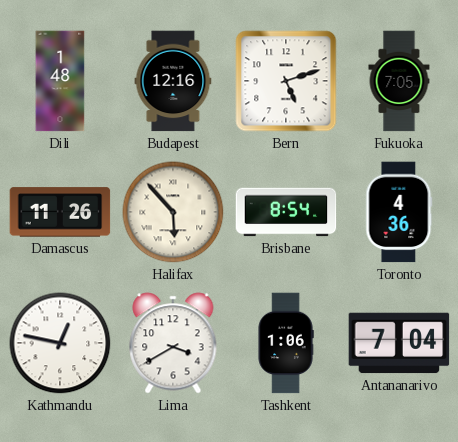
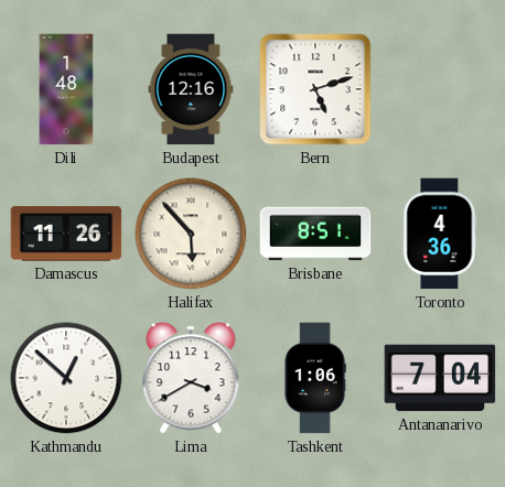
Fukuoka: 7:05 -> none (399, 81)
Brisbane: 8:54 -> 8:51 (315, 234)
Kathmandu: 12:47 -> 12:52 (66, 378)
